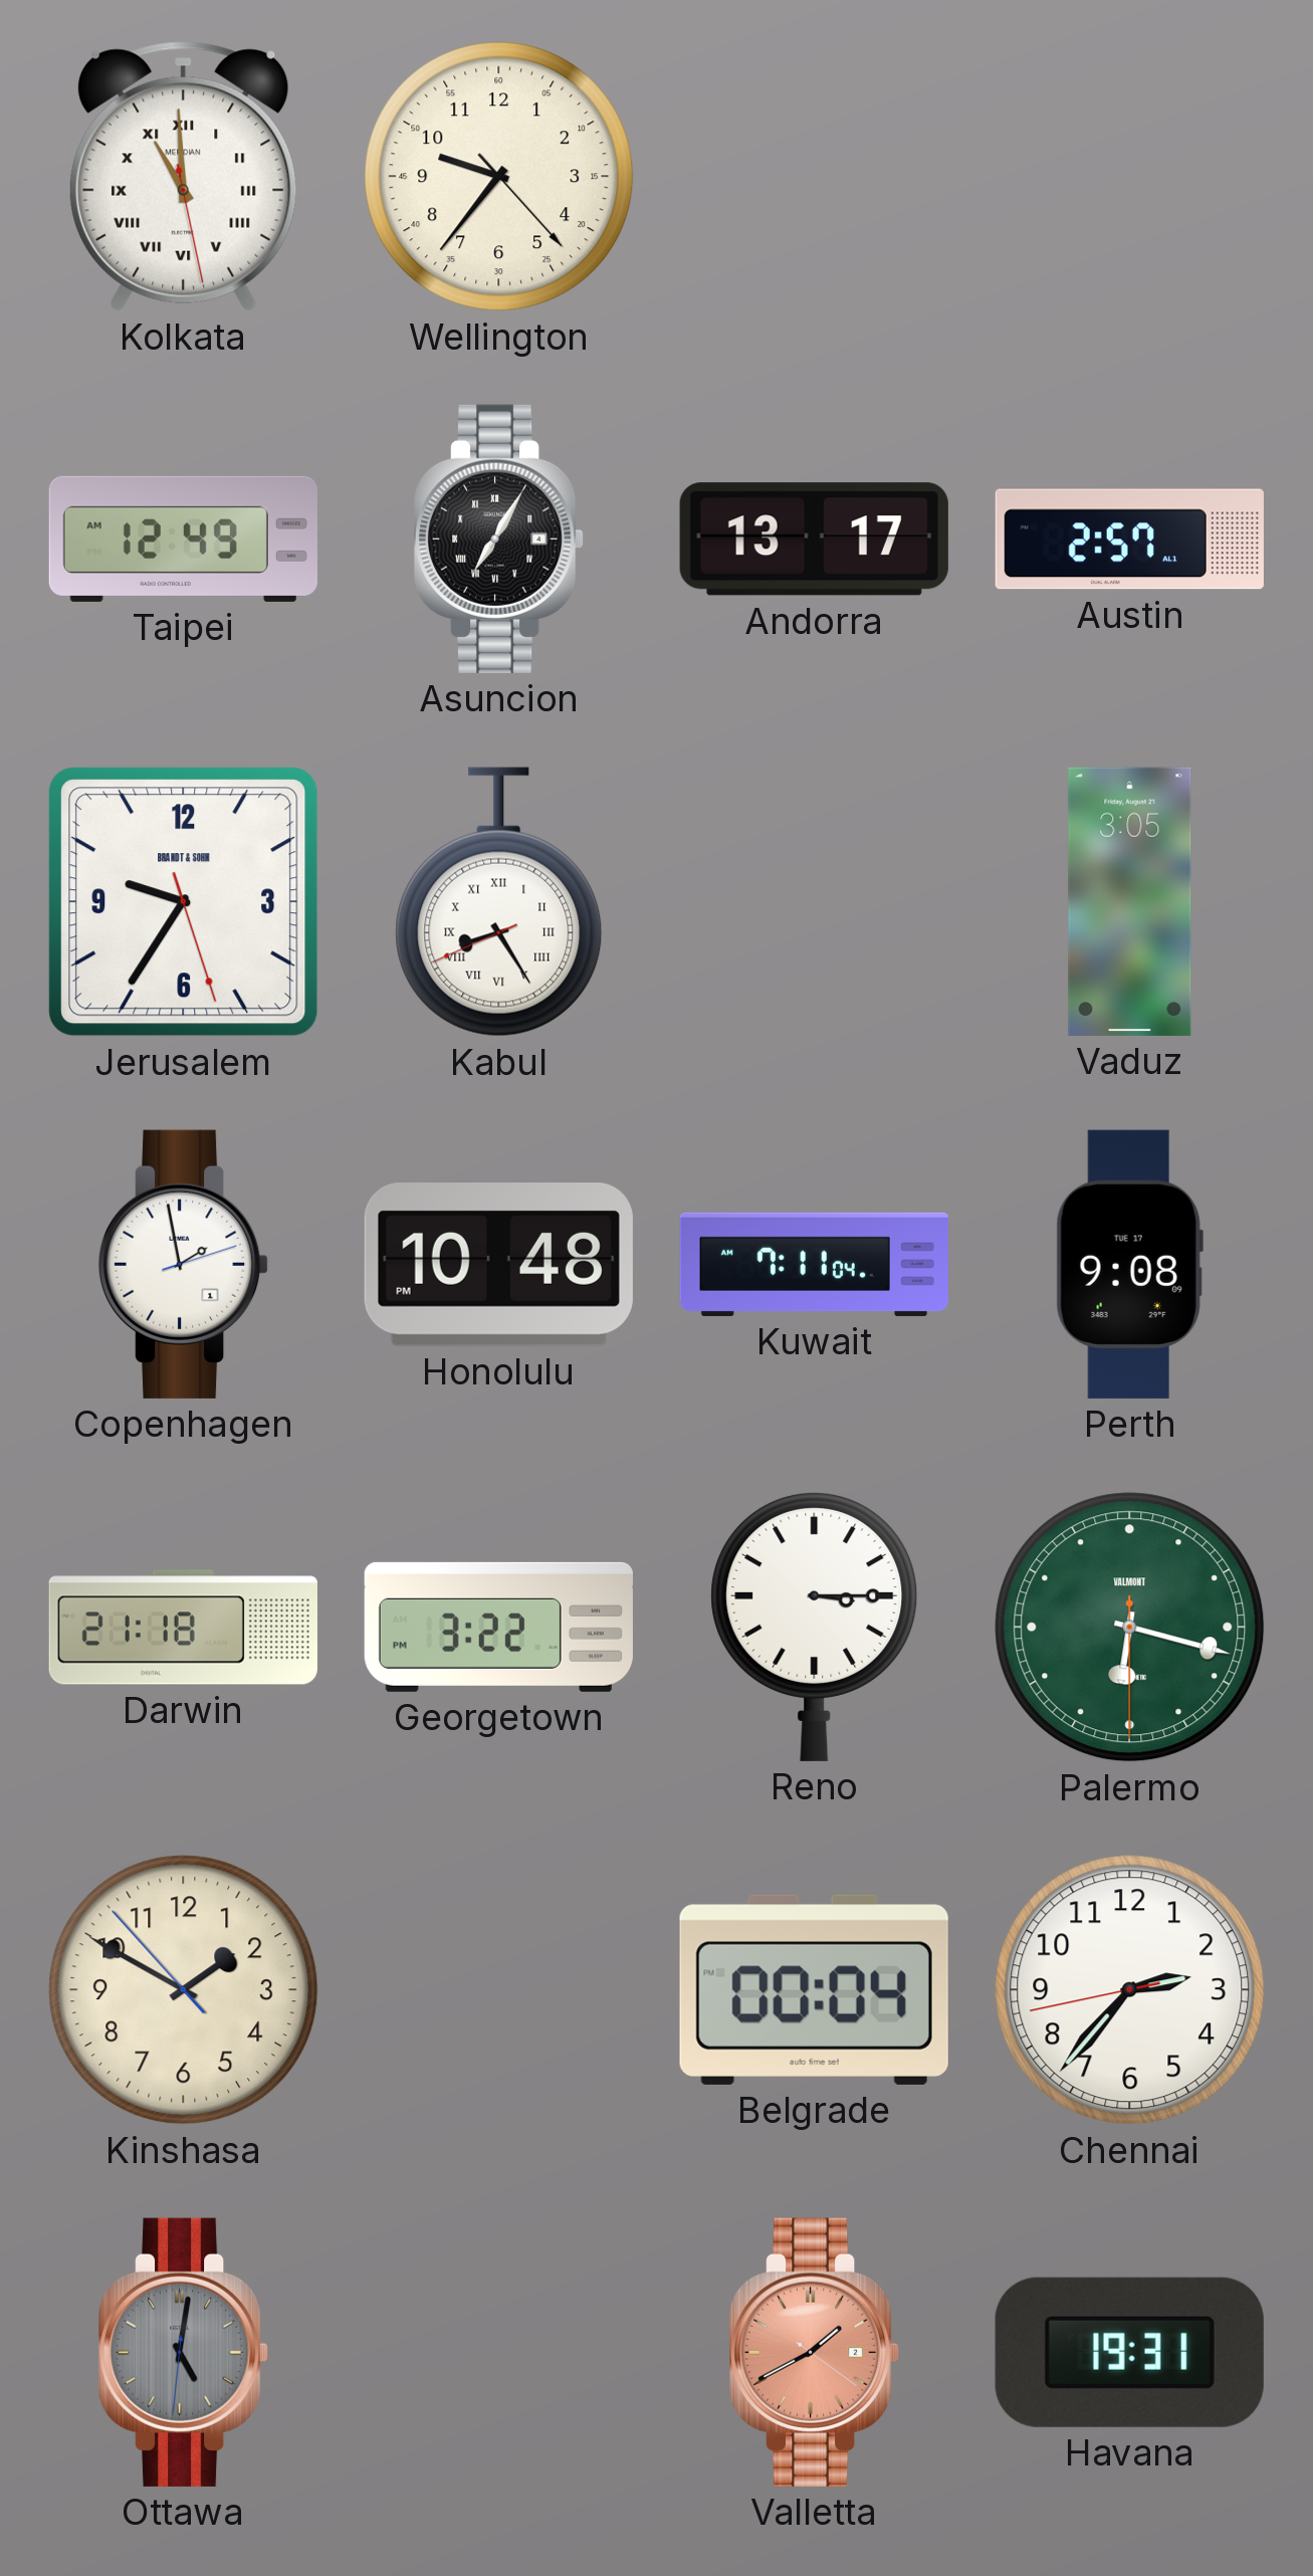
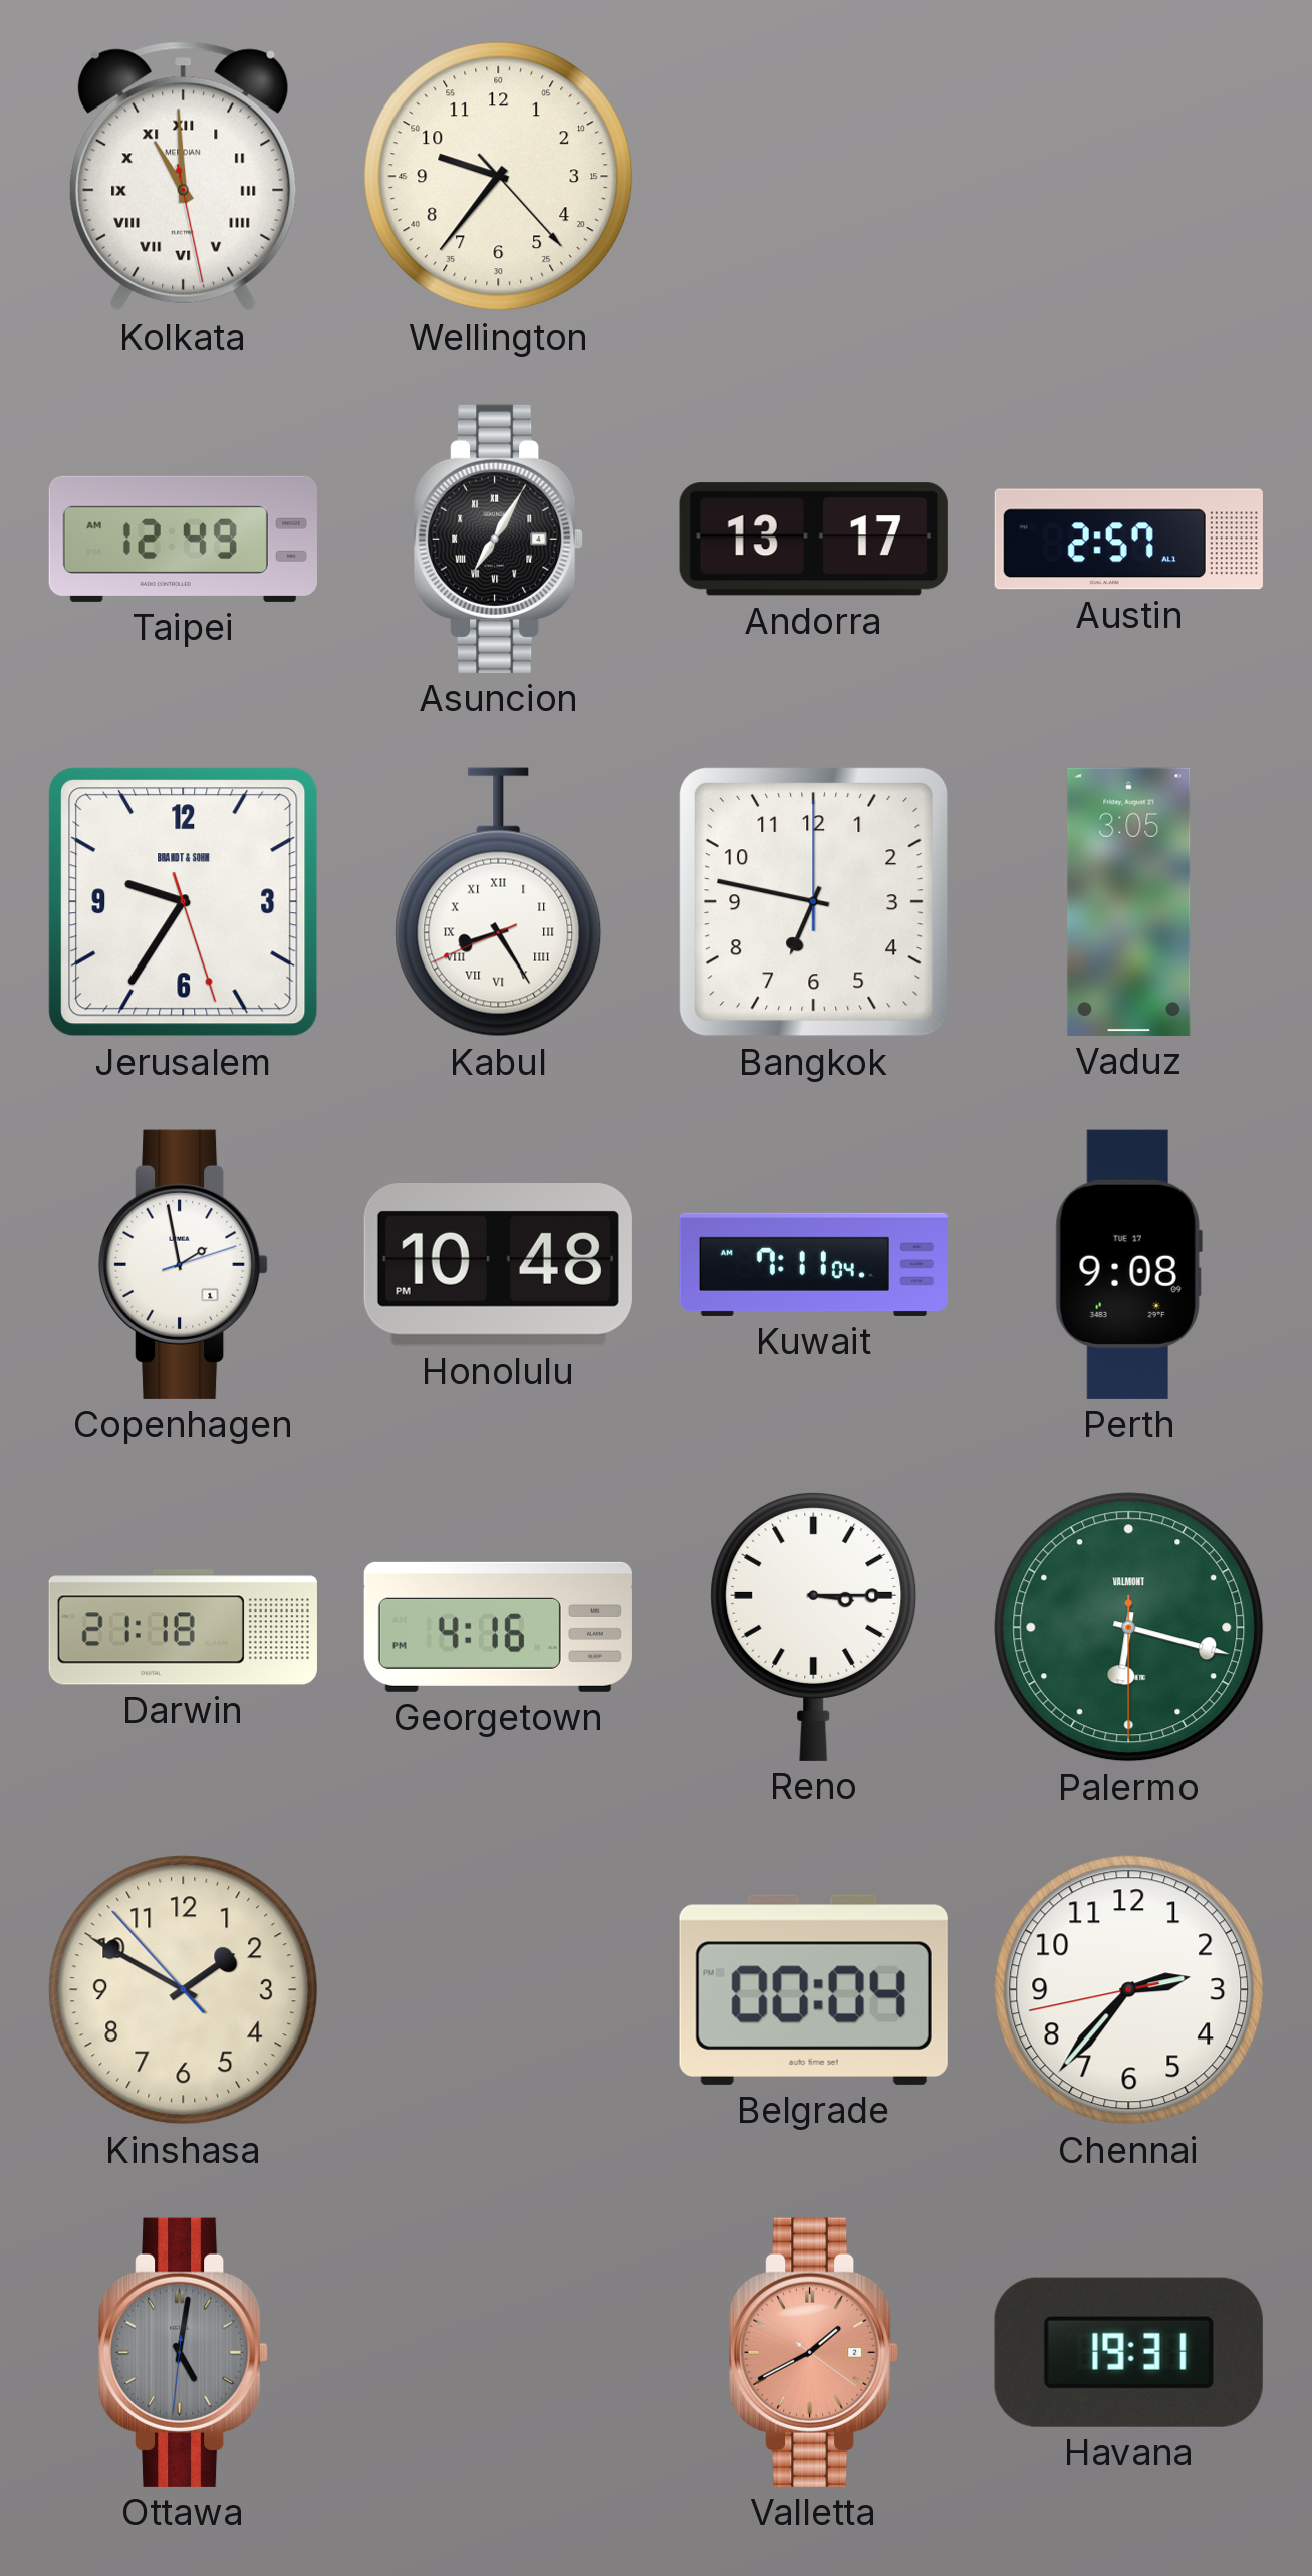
Bangkok: none -> 6:47 (813, 901)
Georgetown: 3:22 -> 4:16 (498, 1627)
